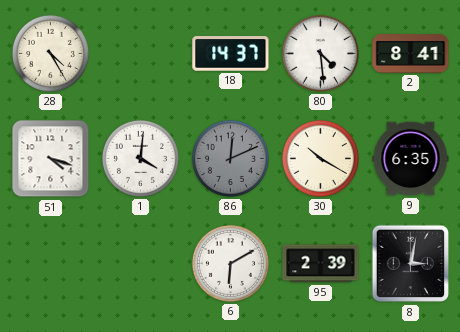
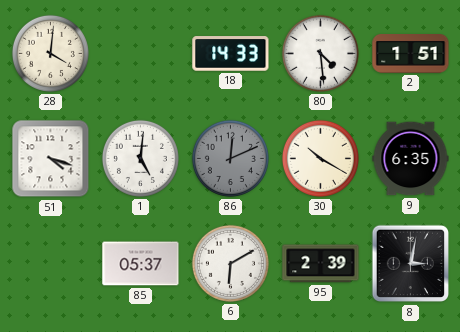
28: 4:25 -> 4:01 (50, 53)
18: 14:37 -> 14:33 (231, 54)
2: 8:41 -> 1:51 (411, 54)
1: 4:01 -> 5:01 (140, 158)
85: none -> 05:37 (141, 264)
